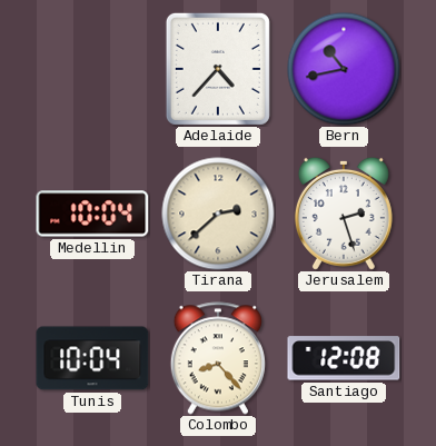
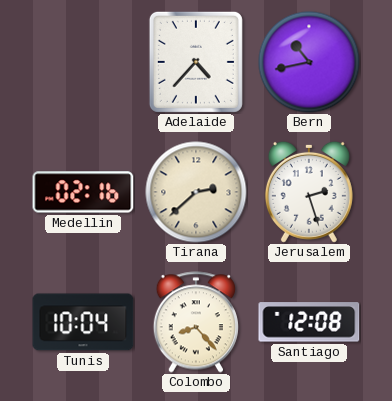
Medellin: 10:04 -> 02:16 (83, 192)
